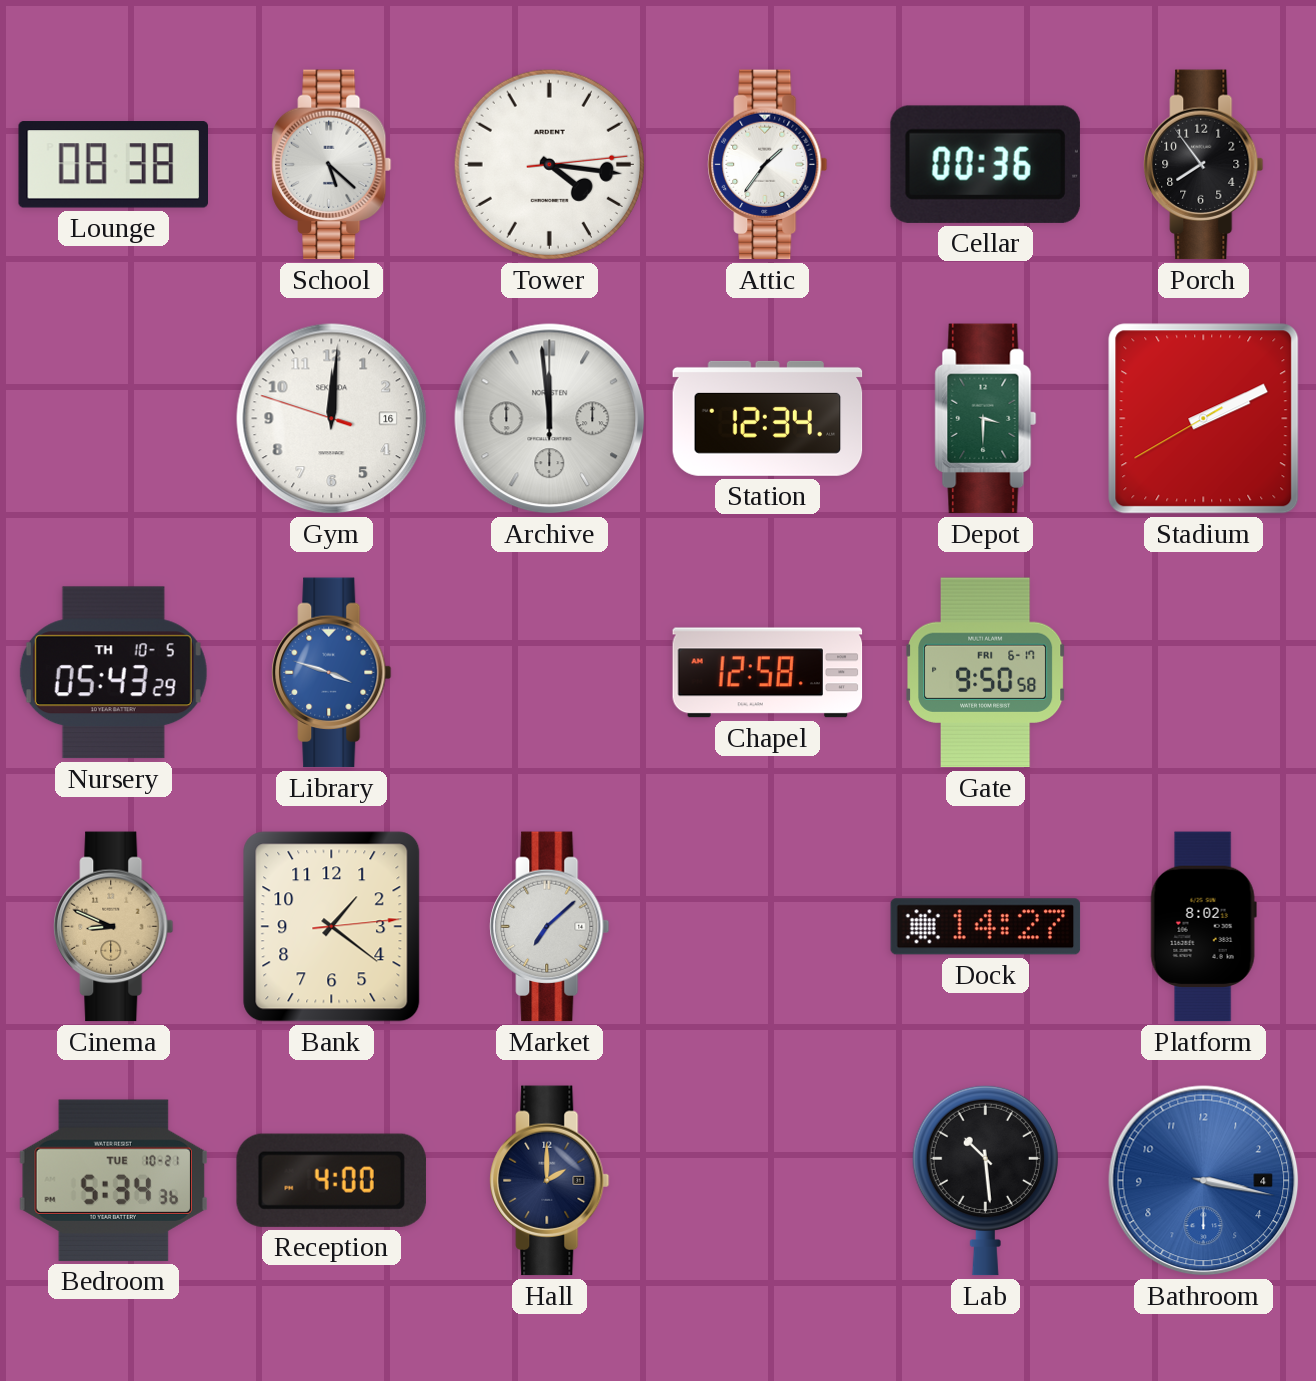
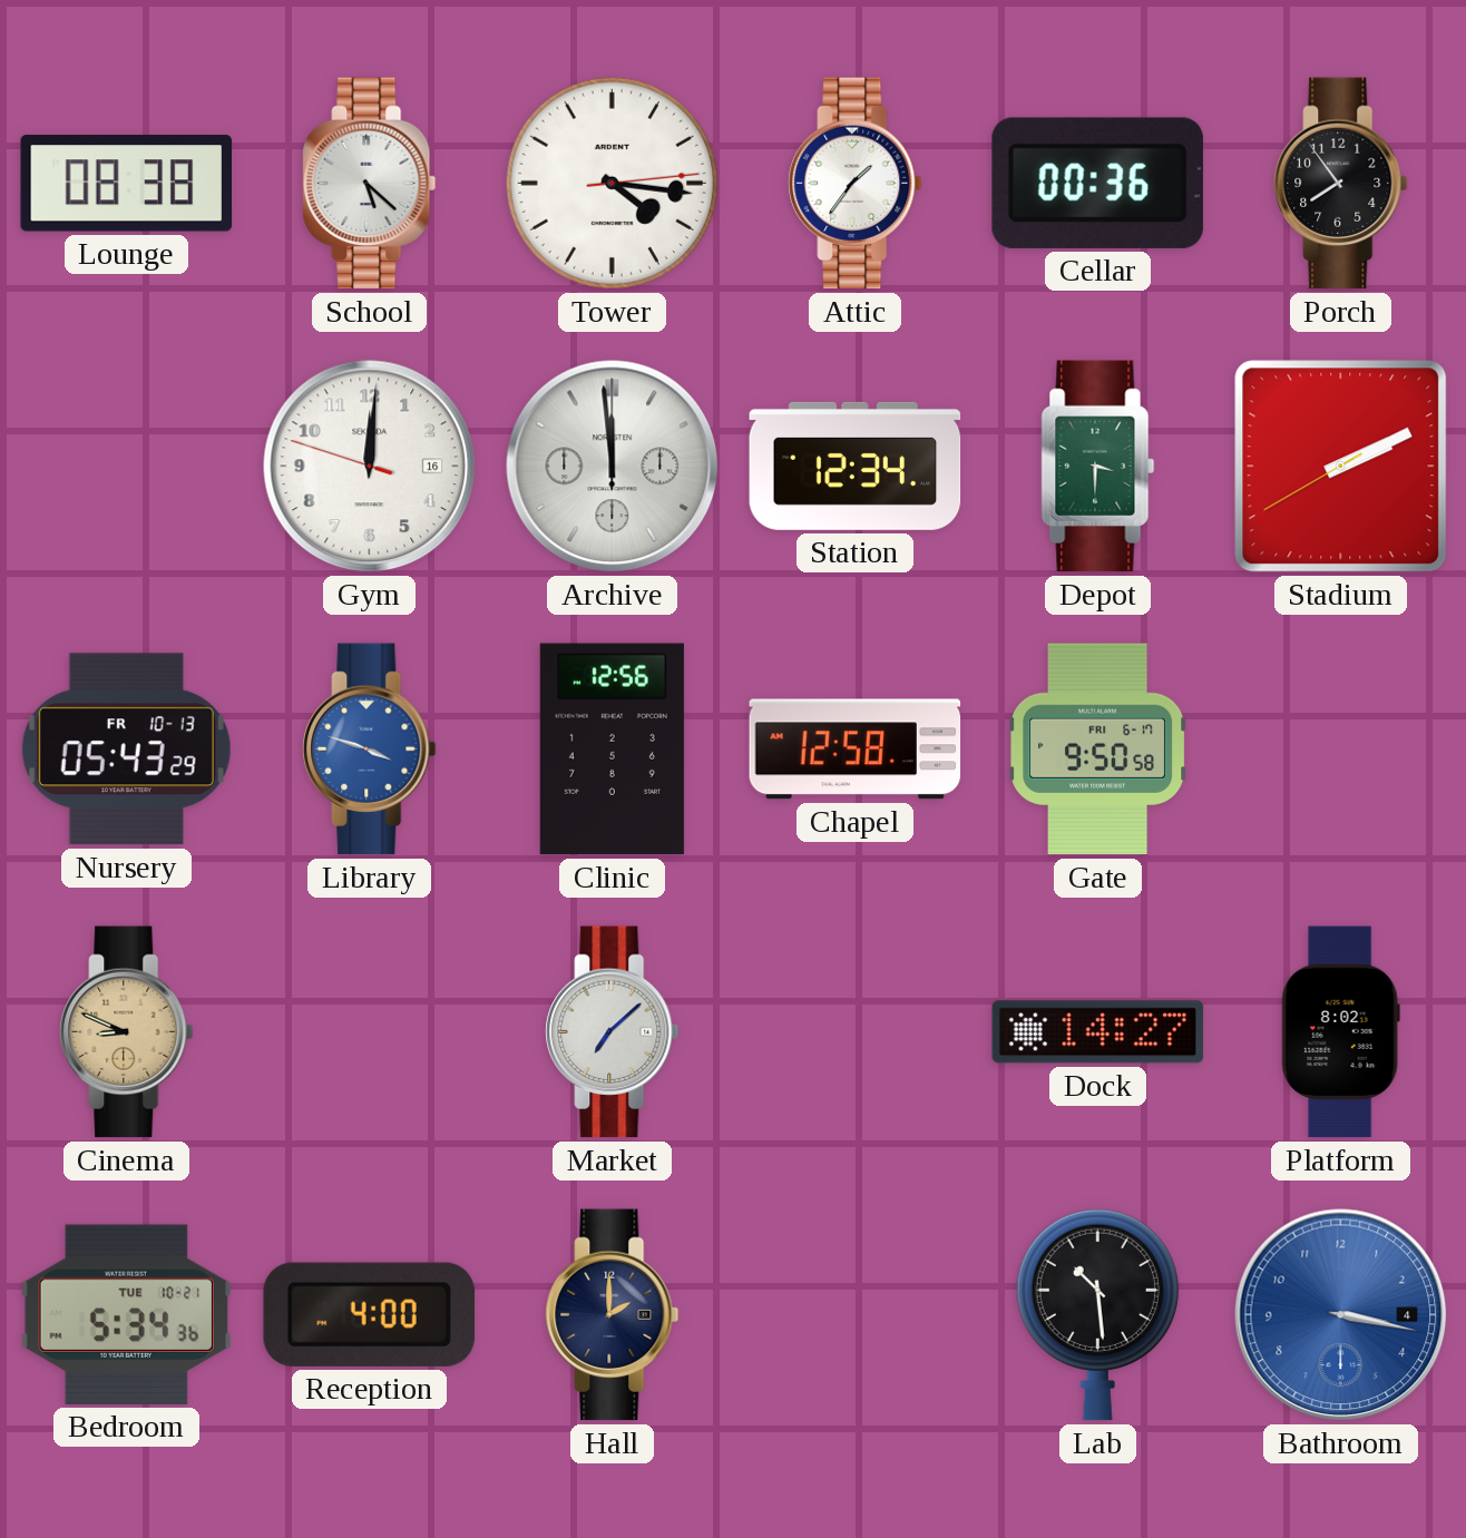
Nursery date: TH 10-5 -> FR 10-13 (126, 750)
Clinic: none -> 12:56 (612, 750)
Bank: 1:21 -> none (332, 927)
